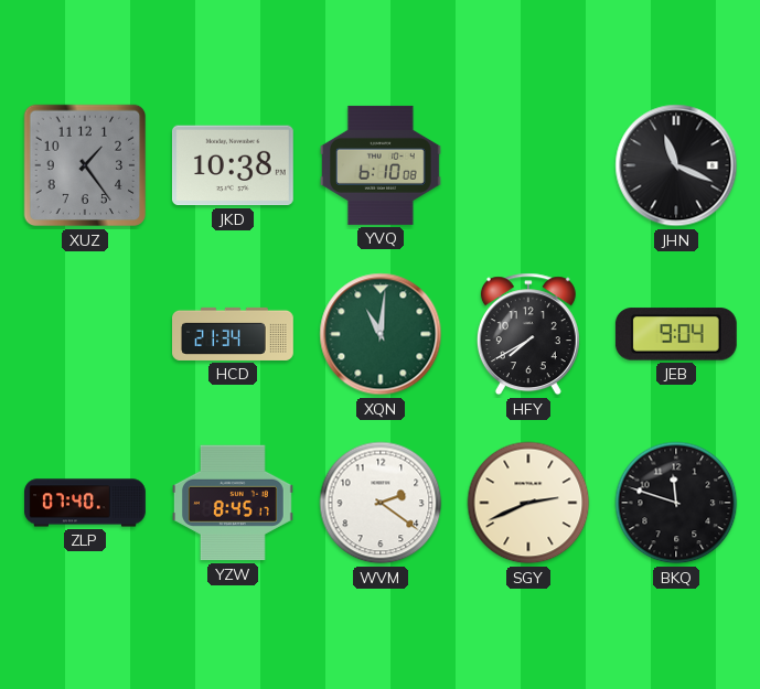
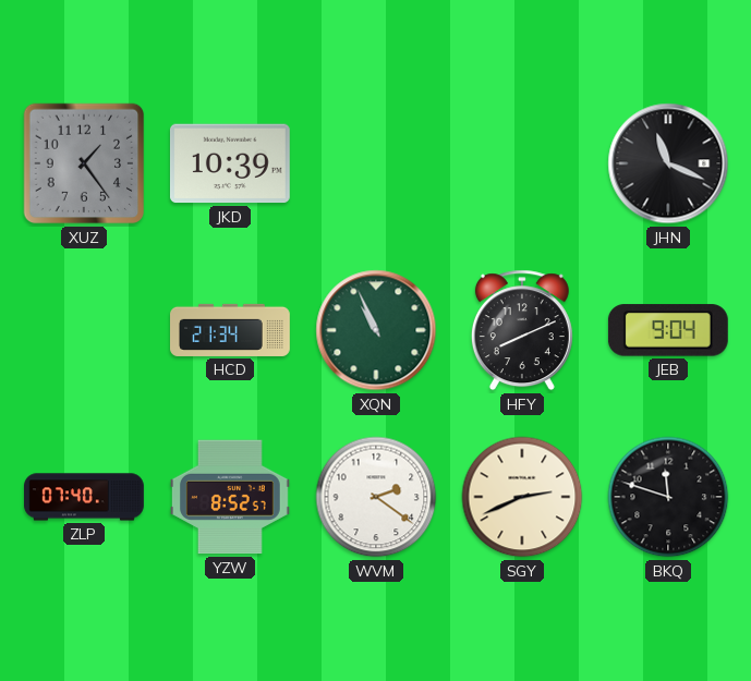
JKD: 10:38 -> 10:39 (230, 163)
YVQ: 6:10 -> none (381, 165)
XQN: 11:01 -> 10:56 (376, 330)
HFY: 7:40 -> 8:11 (522, 330)
YZW: 8:45 -> 8:52 (230, 497)
